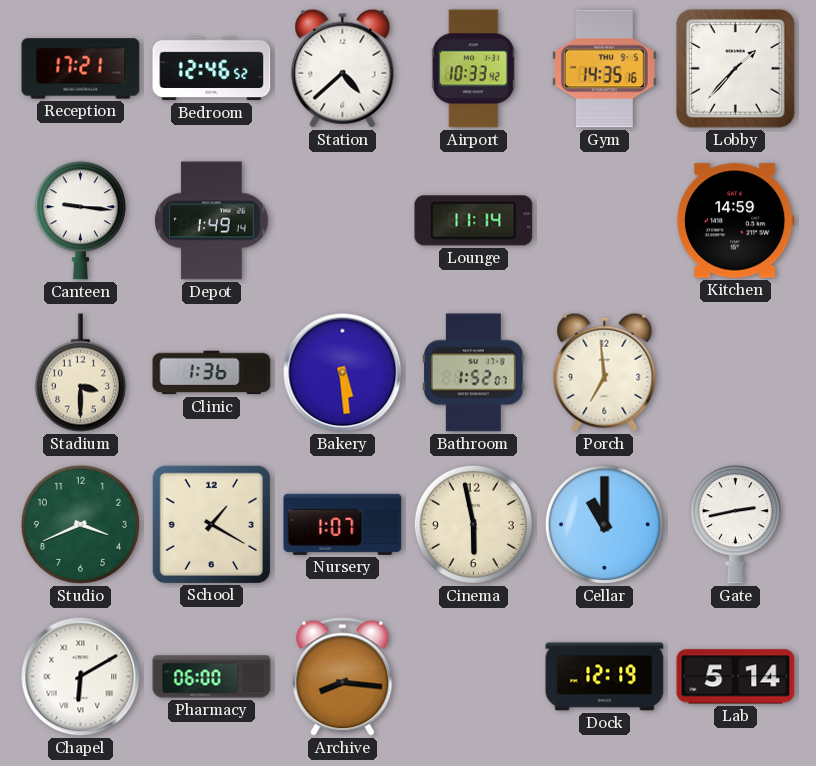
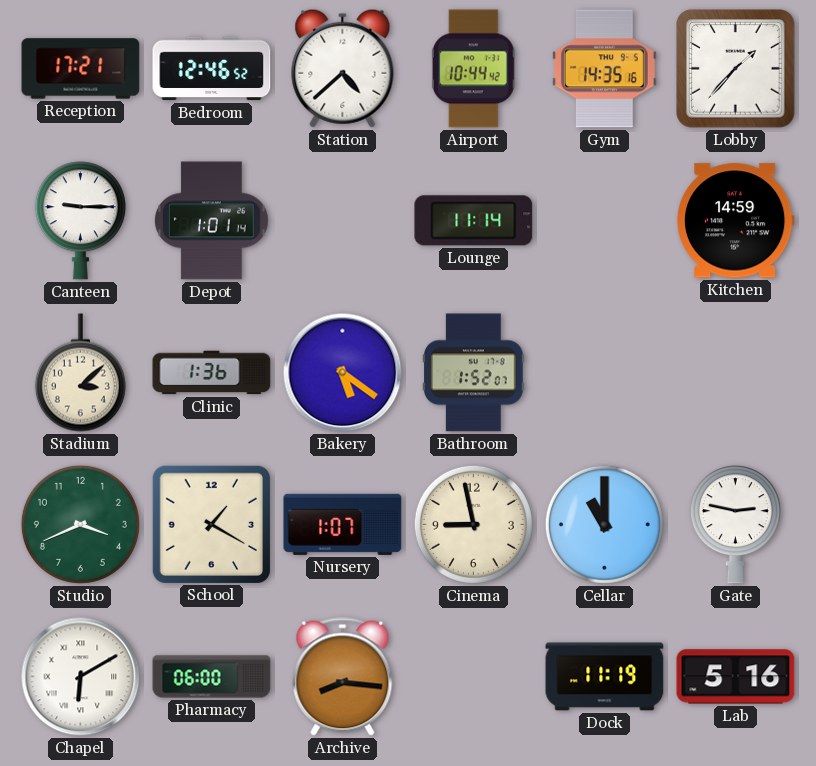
Airport: 10:33 -> 10:44 (473, 69)
Canteen: 9:16 -> 9:15 (80, 221)
Depot: 1:49 -> 1:01 (212, 221)
Stadium: 3:30 -> 3:08 (80, 373)
Bakery: 5:29 -> 5:21 (343, 373)
Porch: 6:59 -> none (605, 372)
Cinema: 5:58 -> 8:58 (473, 524)
Gate: 2:43 -> 2:47 (735, 525)
Dock: 12:19 -> 11:19 (605, 677)
Lab: 5:14 -> 5:16 (736, 677)
